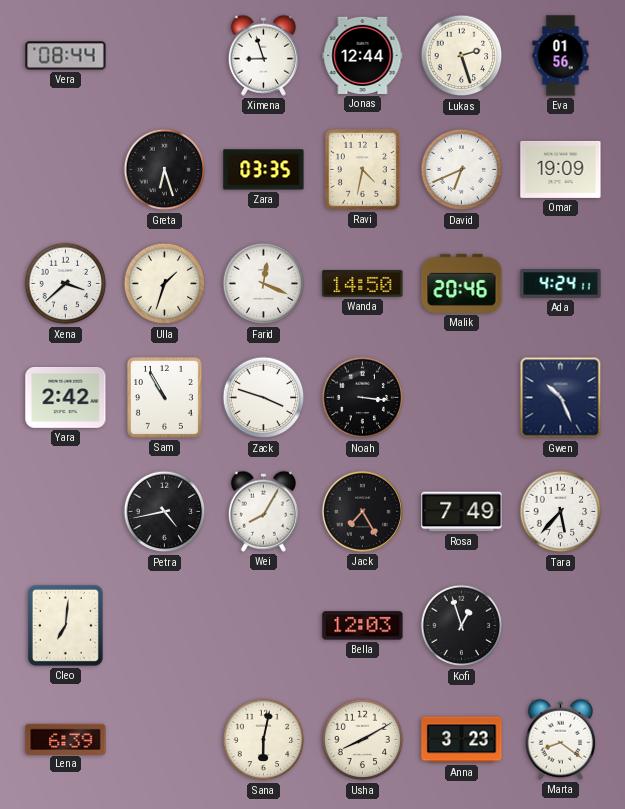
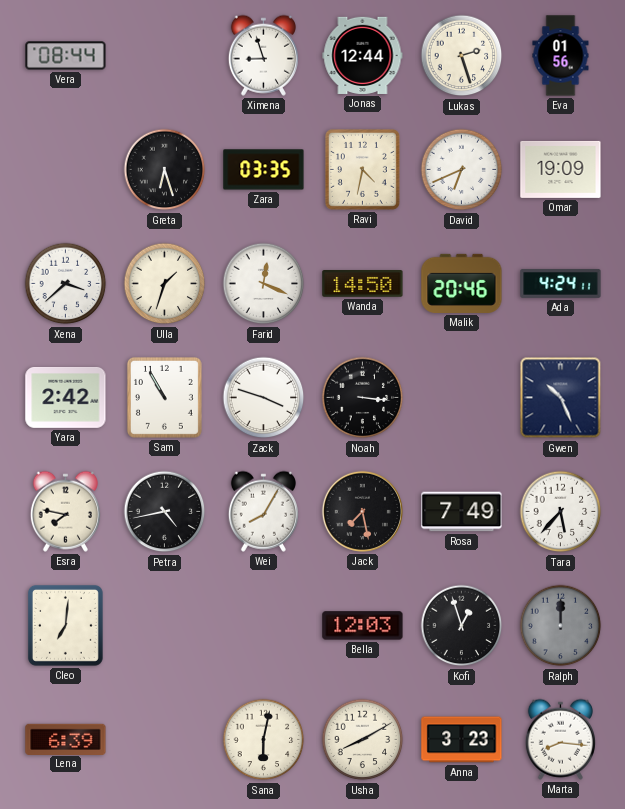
Esra: none -> 7:47 (65, 511)
Jack: 7:25 -> 7:28 (362, 511)
Ralph: none -> 12:00 (561, 626)
Marta: 8:21 -> 8:16 (560, 739)
